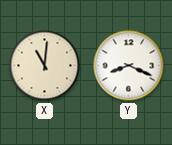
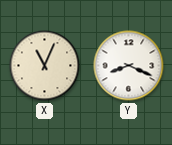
X: 11:01 -> 11:04 (45, 66)
